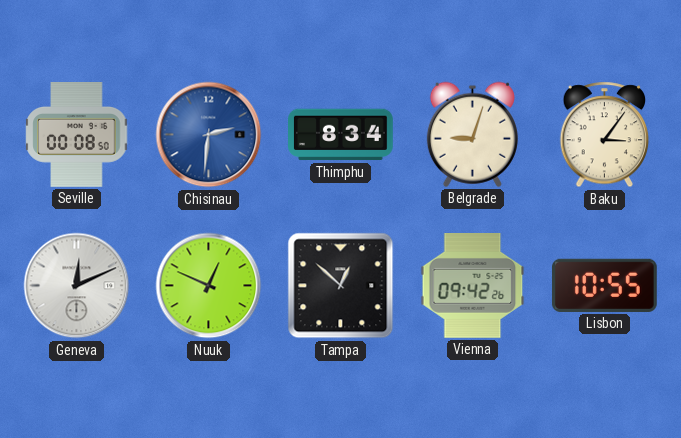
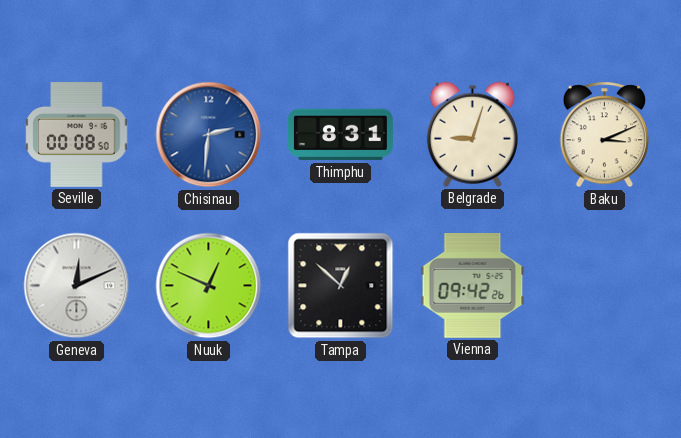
Thimphu: 8:34 -> 8:31 (341, 135)
Baku: 3:06 -> 3:11 (605, 135)
Lisbon: 10:55 -> none (604, 285)
